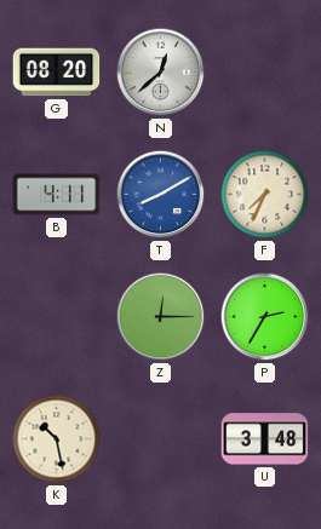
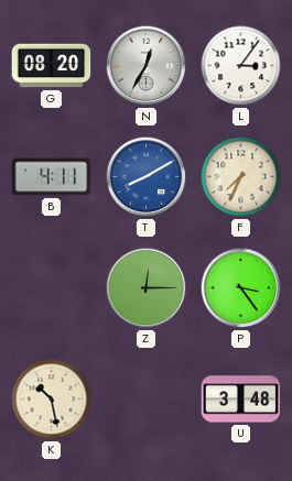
N: 12:38 -> 12:35 (147, 66)
L: none -> 3:06 (241, 66)
P: 2:35 -> 3:24 (241, 288)
